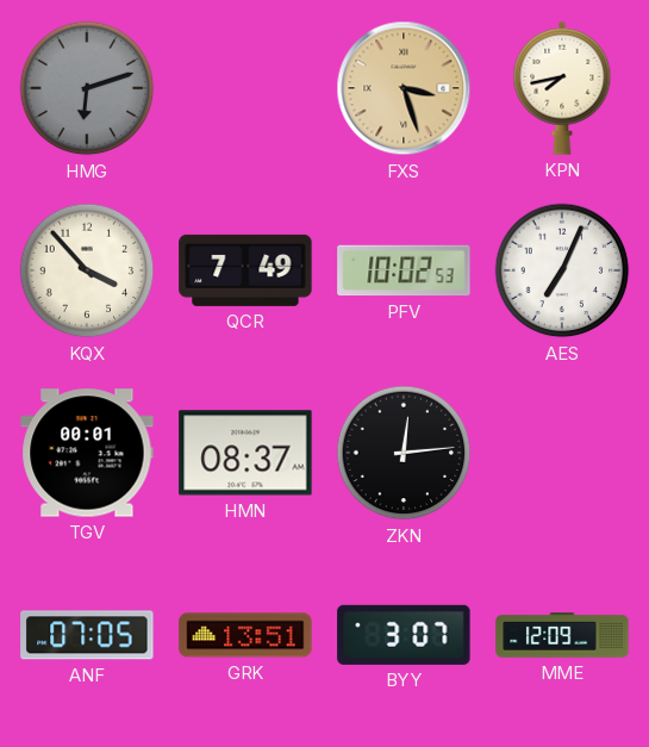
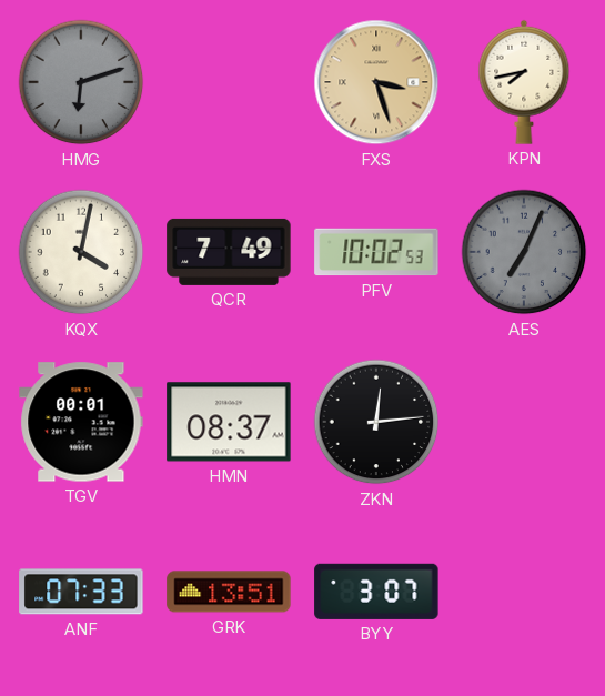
KQX: 3:53 -> 4:02 (81, 252)
AES dial: white -> grey (524, 252)
ANF: 07:05 -> 07:33 (81, 592)
MME: 12:09 -> none (562, 635)
